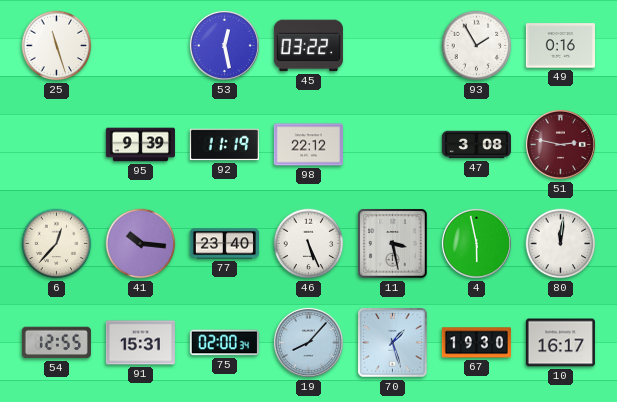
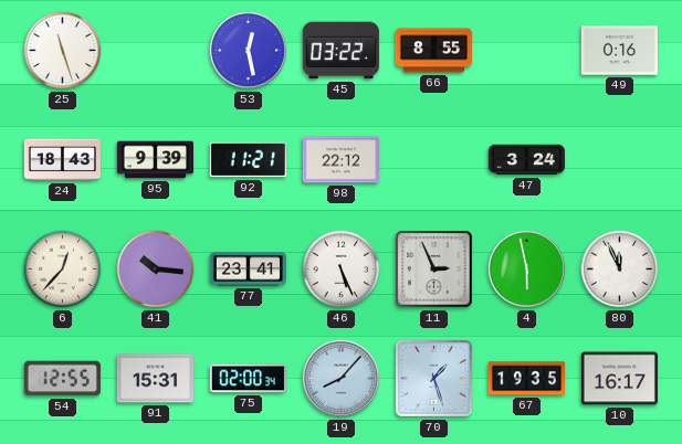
66: none -> 8:55 (433, 51)
93: 1:55 -> none (477, 46)
24: none -> 18:43 (62, 160)
92: 11:19 -> 11:21 (248, 160)
47: 3:08 -> 3:24 (526, 160)
51: 2:47 -> none (560, 144)
77: 23:40 -> 23:41 (248, 269)
11: 3:28 -> 2:56 (434, 269)
80: 12:01 -> 11:56 (620, 269)
67: 19:30 -> 19:35 (526, 379)
